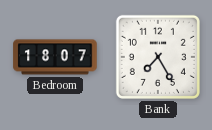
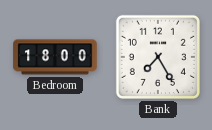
Bedroom: 18:07 -> 18:00 (55, 57)
